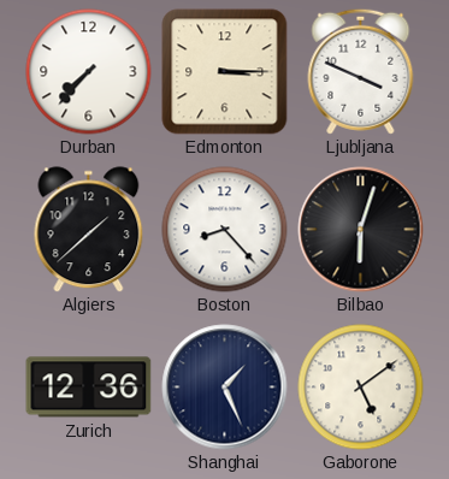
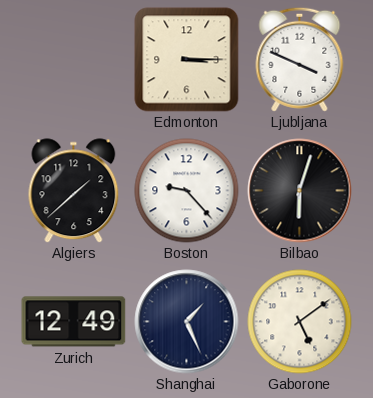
Durban: 7:37 -> none (89, 72)
Boston: 8:23 -> 9:23 (187, 191)
Zurich: 12:36 -> 12:49 (74, 322)
